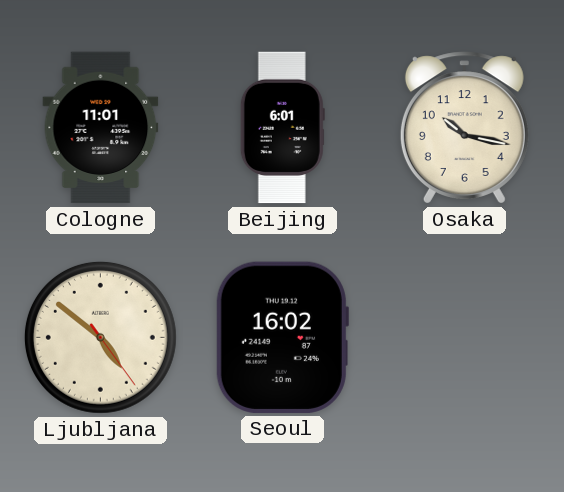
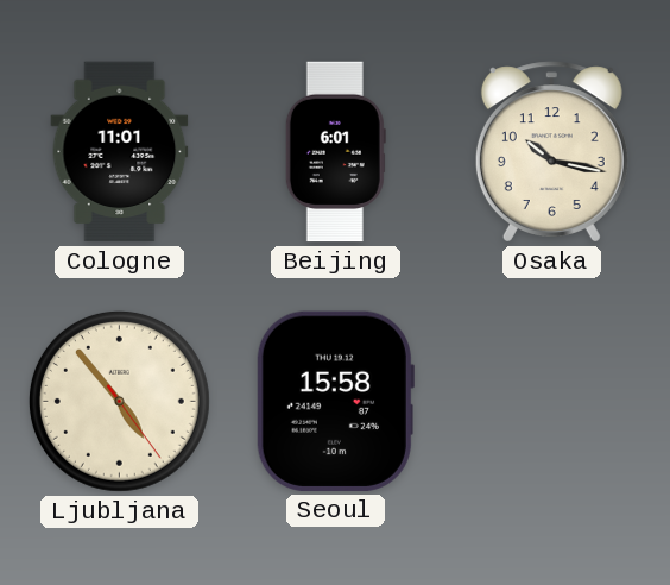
Ljubljana: 4:51 -> 4:53 (119, 401)
Seoul: 16:02 -> 15:58 (335, 401)
